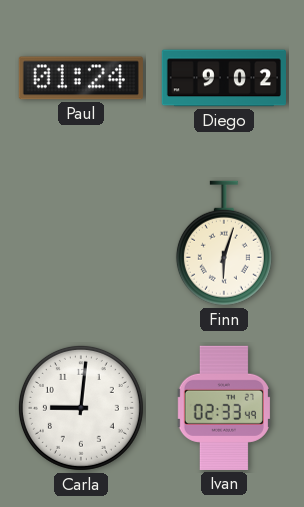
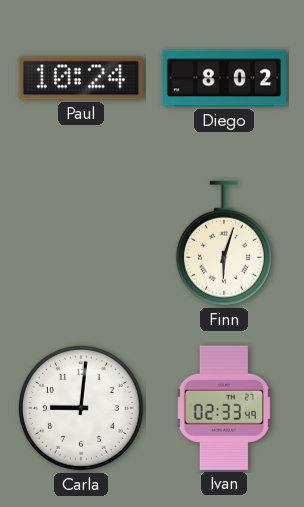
Paul: 01:24 -> 10:24 (81, 78)
Diego: 9:02 -> 8:02 (224, 78)
